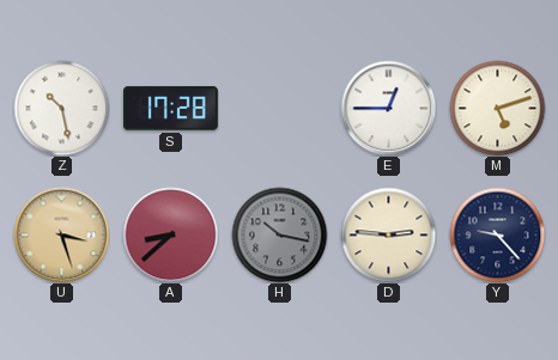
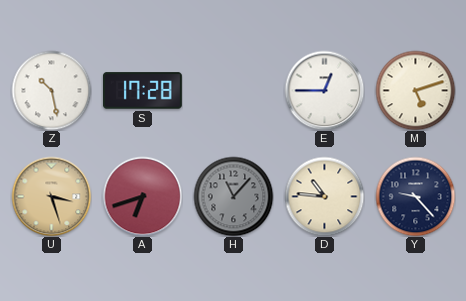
A: 8:38 -> 6:42 (142, 196)
H: 10:17 -> 11:07 (233, 196)
D: 2:46 -> 10:46 (324, 196)
